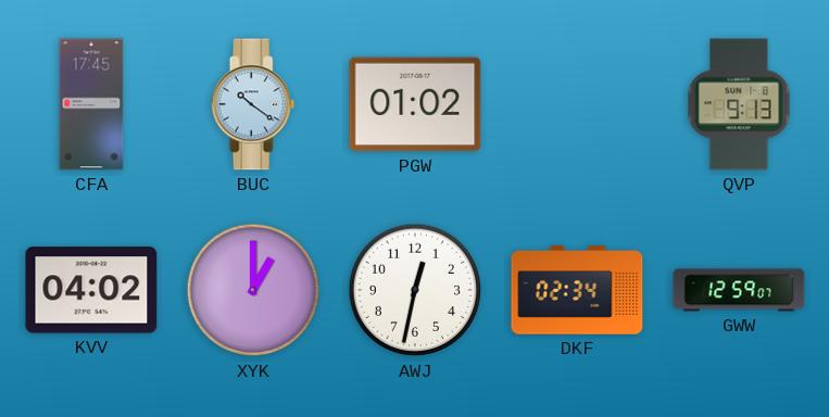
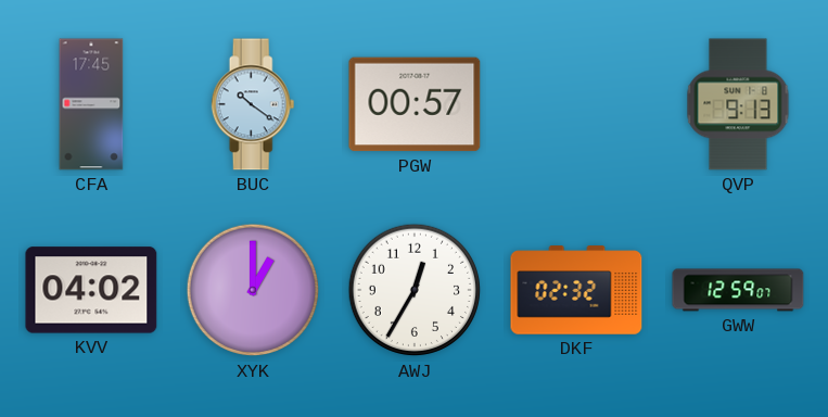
PGW: 01:02 -> 00:57 (415, 104)
AWJ: 12:32 -> 12:35 (415, 290)
DKF: 02:34 -> 02:32 (576, 290)
